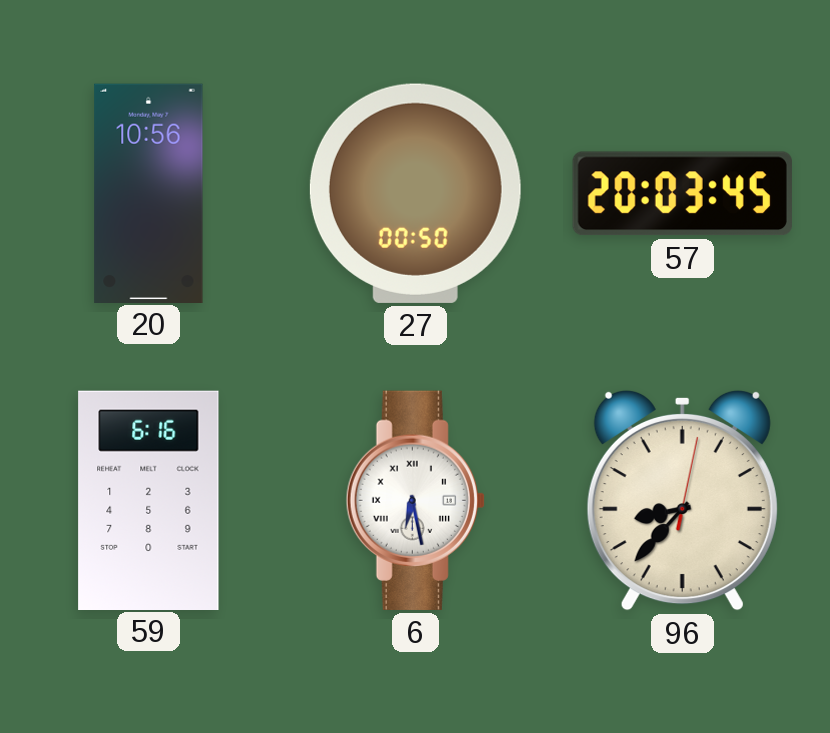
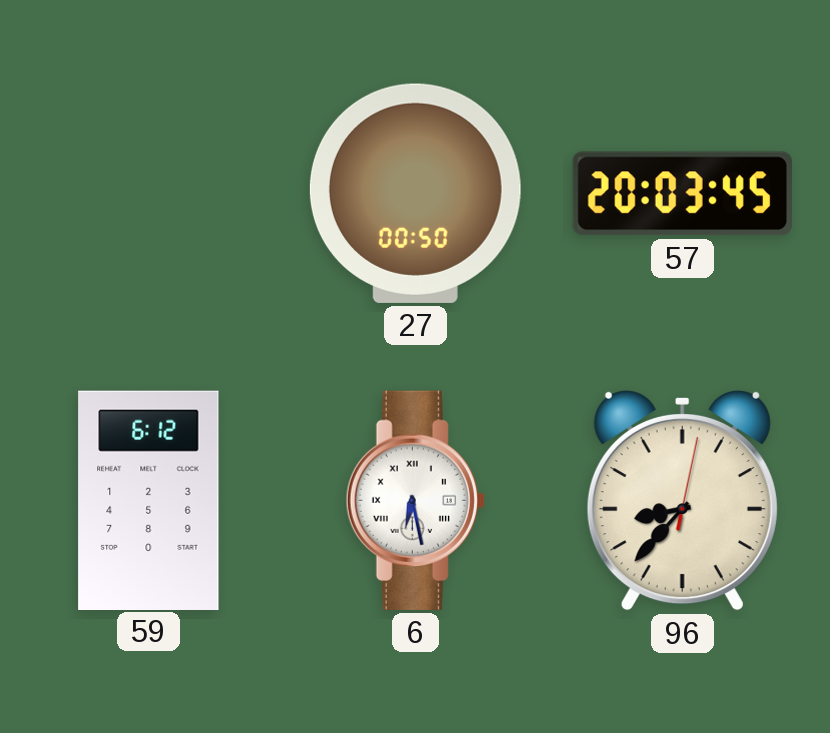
20: 10:56 -> none (149, 193)
59: 6:16 -> 6:12 (149, 500)
